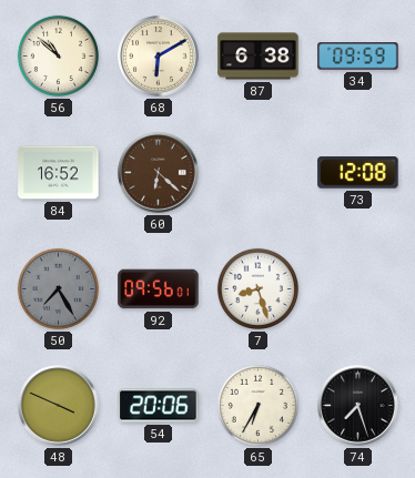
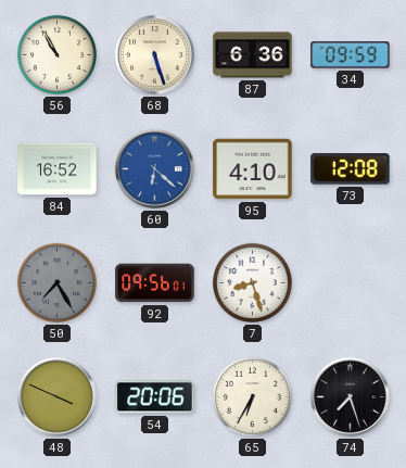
56: 10:52 -> 10:55 (56, 54)
68: 6:10 -> 5:27 (155, 55)
87: 6:38 -> 6:36 (253, 55)
60 dial: brown -> blue (155, 169)
95: none -> 4:10 (253, 169)
